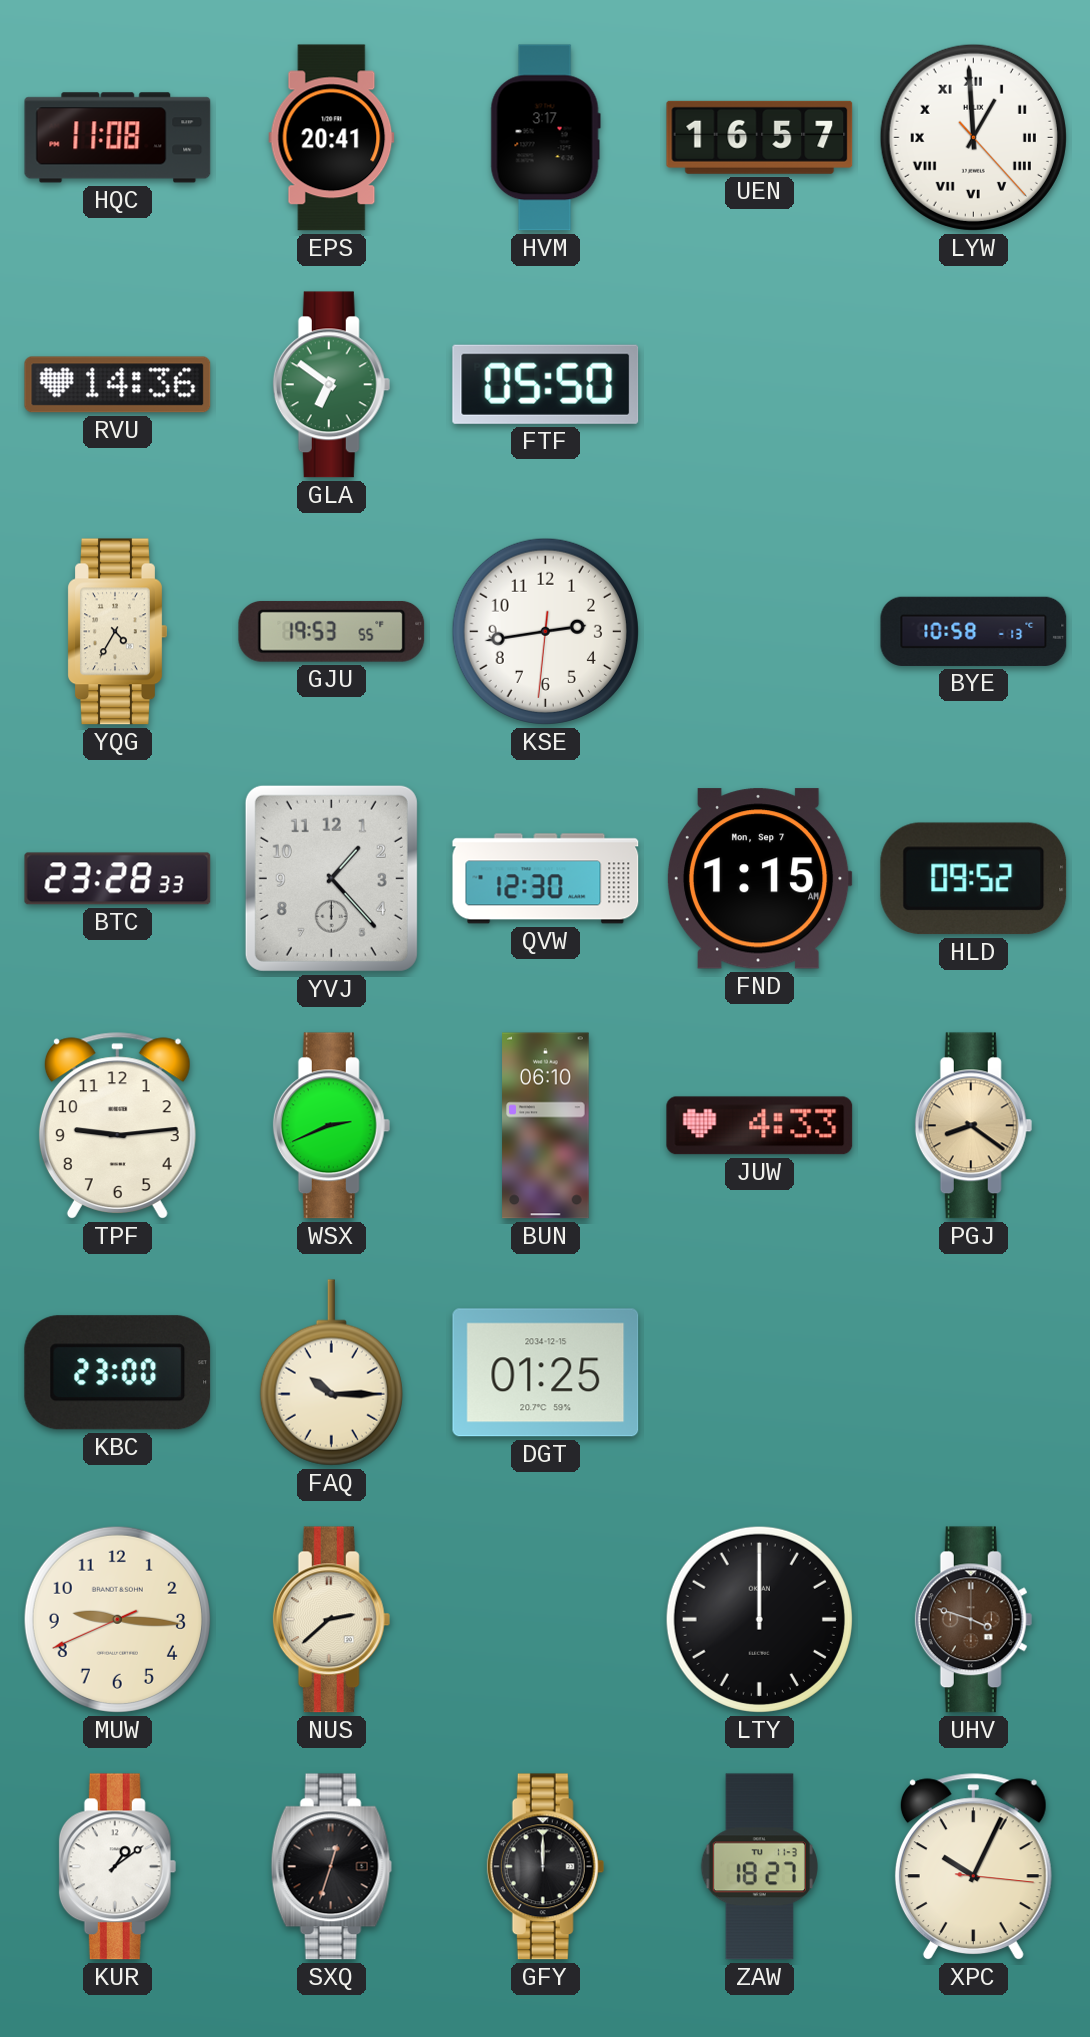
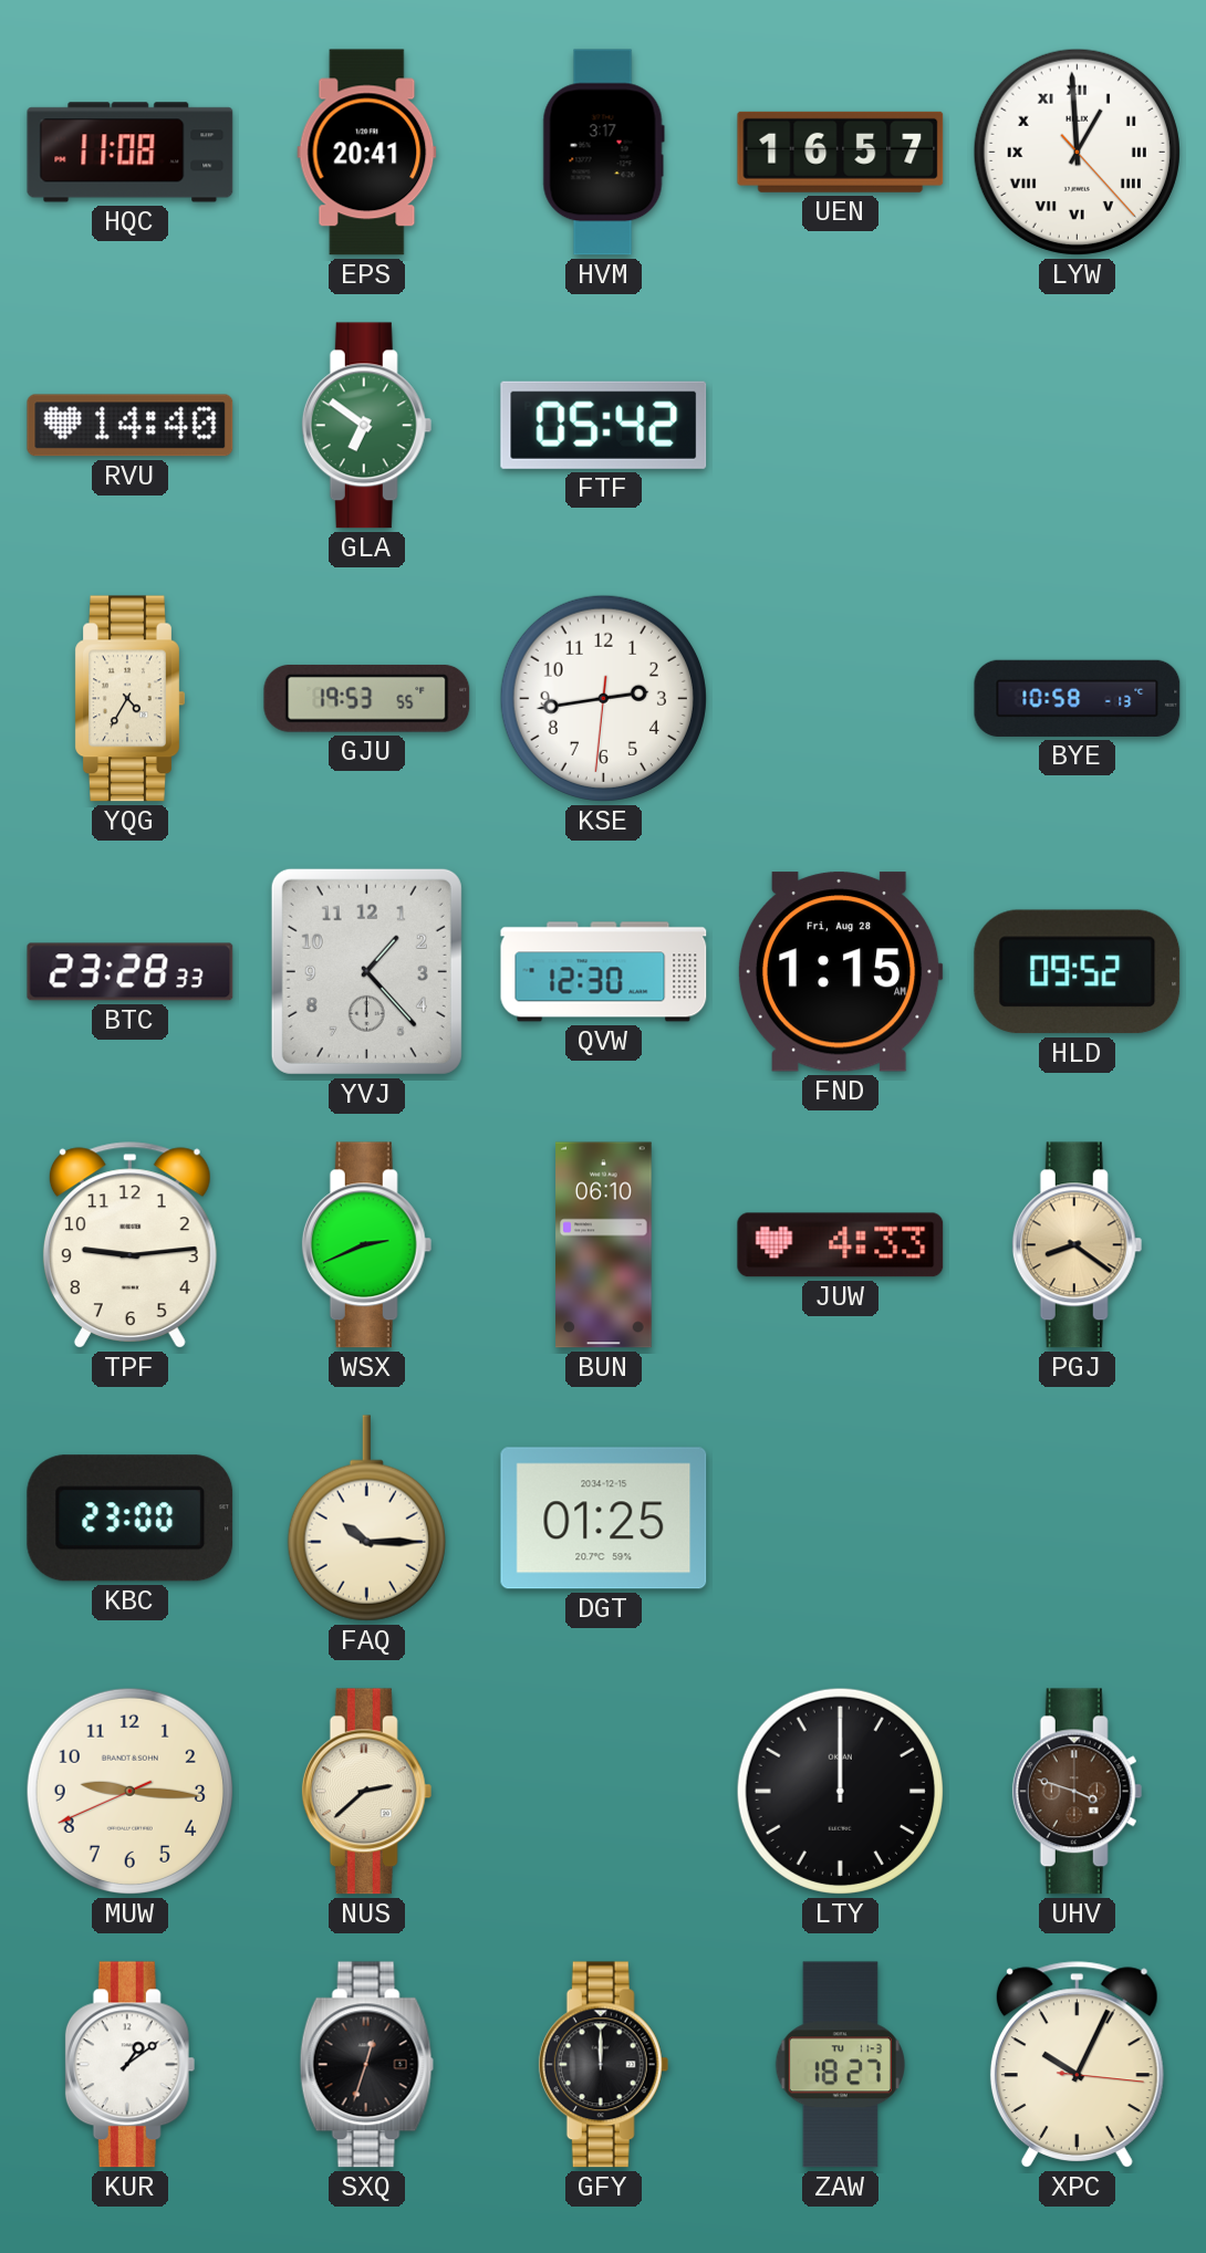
RVU: 14:36 -> 14:40 (131, 426)
FTF: 05:50 -> 05:42 (604, 425)
FND date: Mon, Sep 7 -> Fri, Aug 28 (840, 972)
